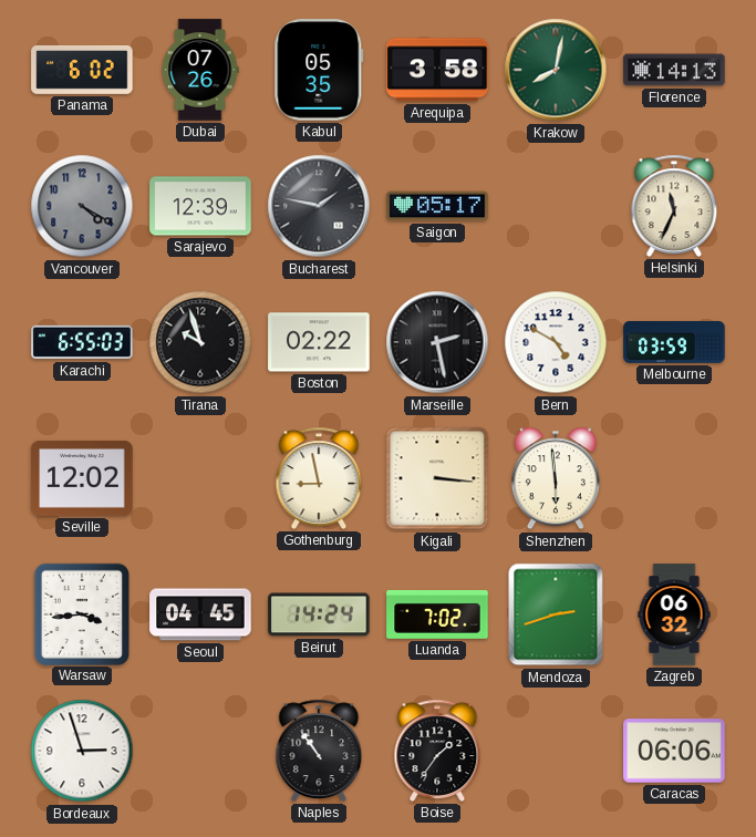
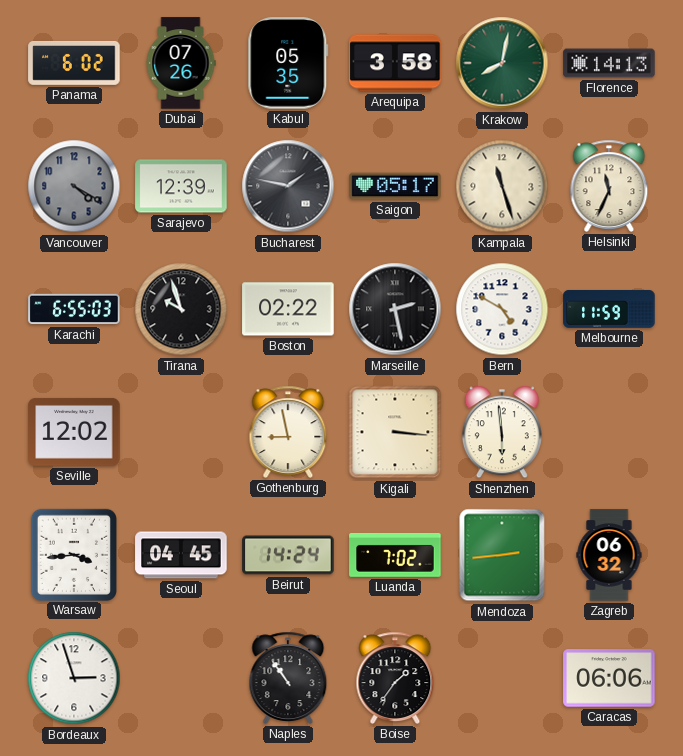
Kampala: none -> 11:27 (502, 186)
Melbourne: 03:59 -> 11:59 (609, 309)
Mendoza: 2:42 -> 2:44 (502, 555)
